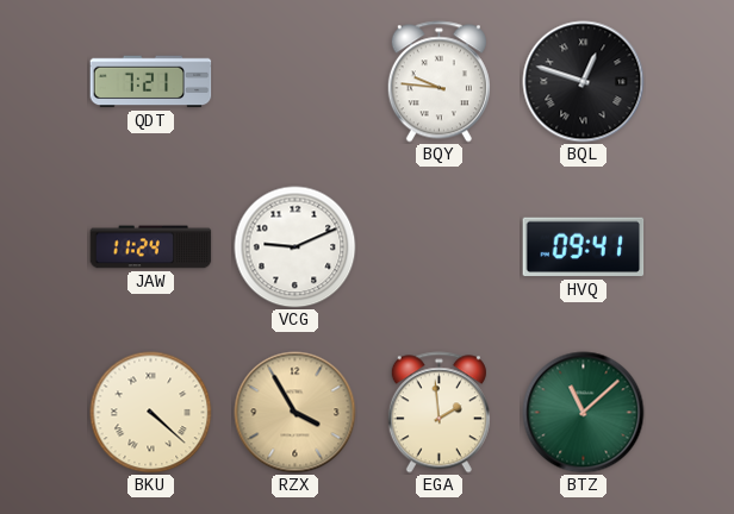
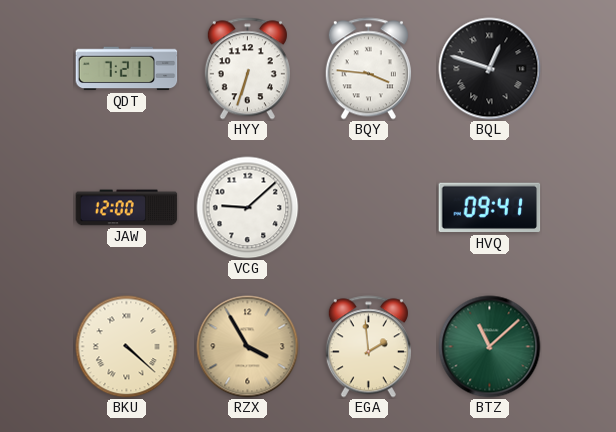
HYY: none -> 6:33 (247, 69)
BQY: 9:46 -> 3:46 (368, 69)
JAW: 11:24 -> 12:00 (127, 208)
VCG: 9:11 -> 9:08 (248, 208)
